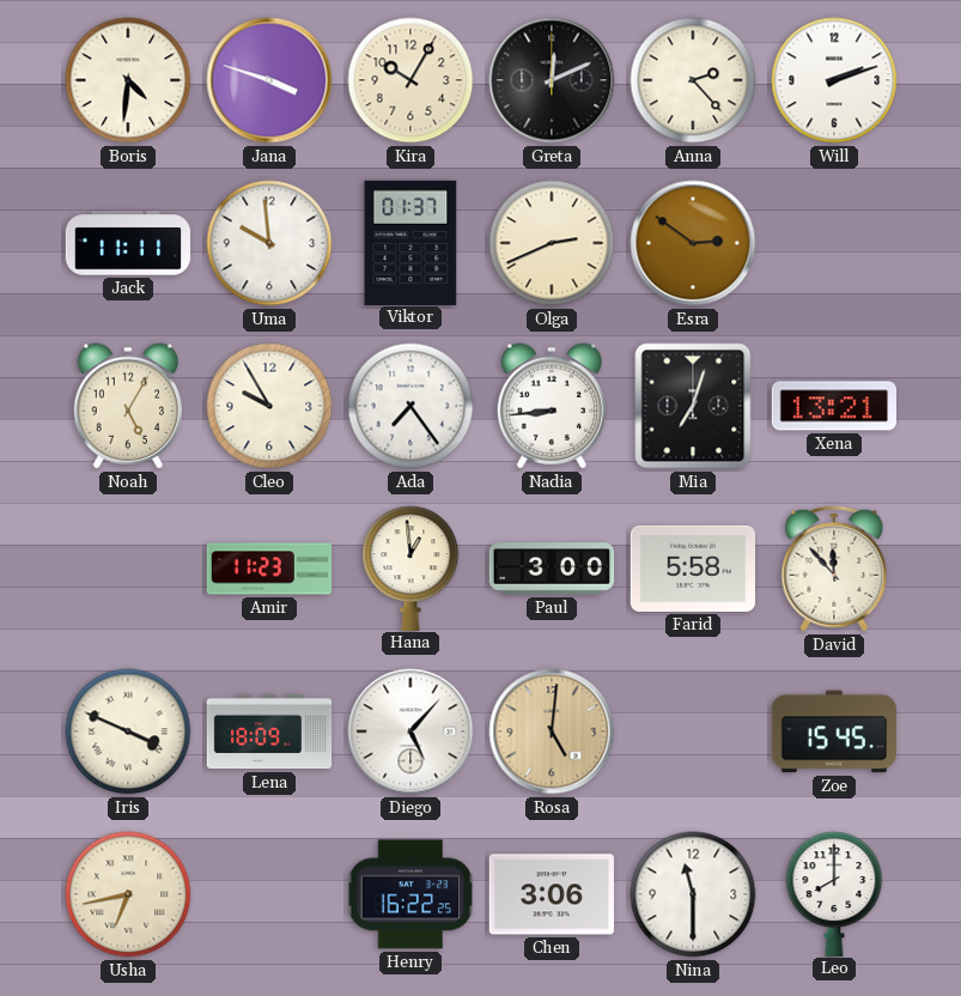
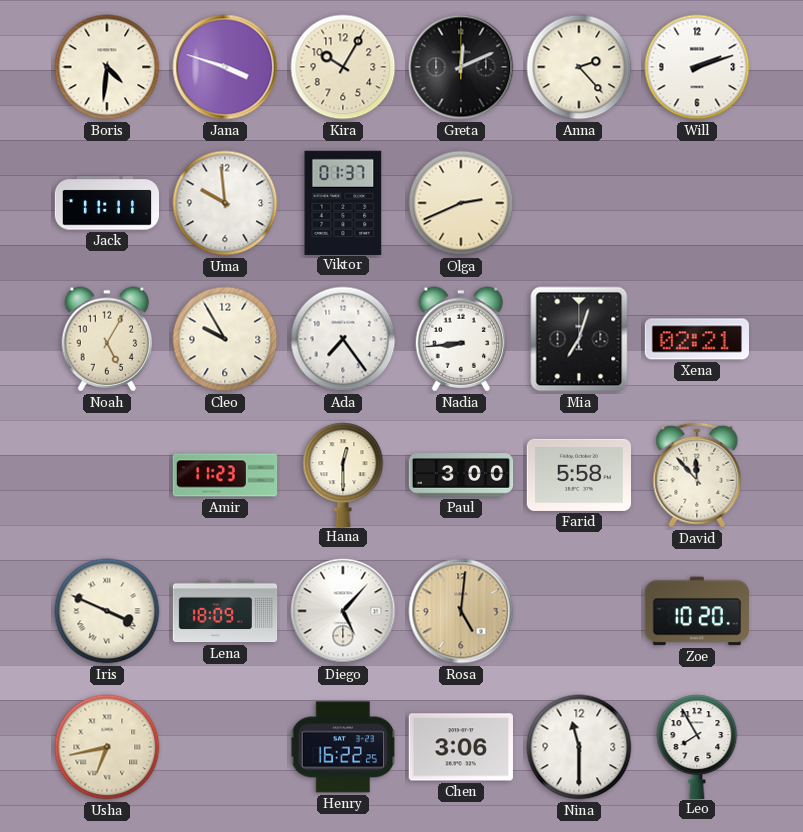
Esra: 2:51 -> none (693, 243)
Xena: 13:21 -> 02:21 (696, 339)
Hana: 12:59 -> 12:30 (343, 474)
Zoe: 15:45 -> 10:20 (697, 611)
Leo: 8:00 -> 7:55 (697, 746)
